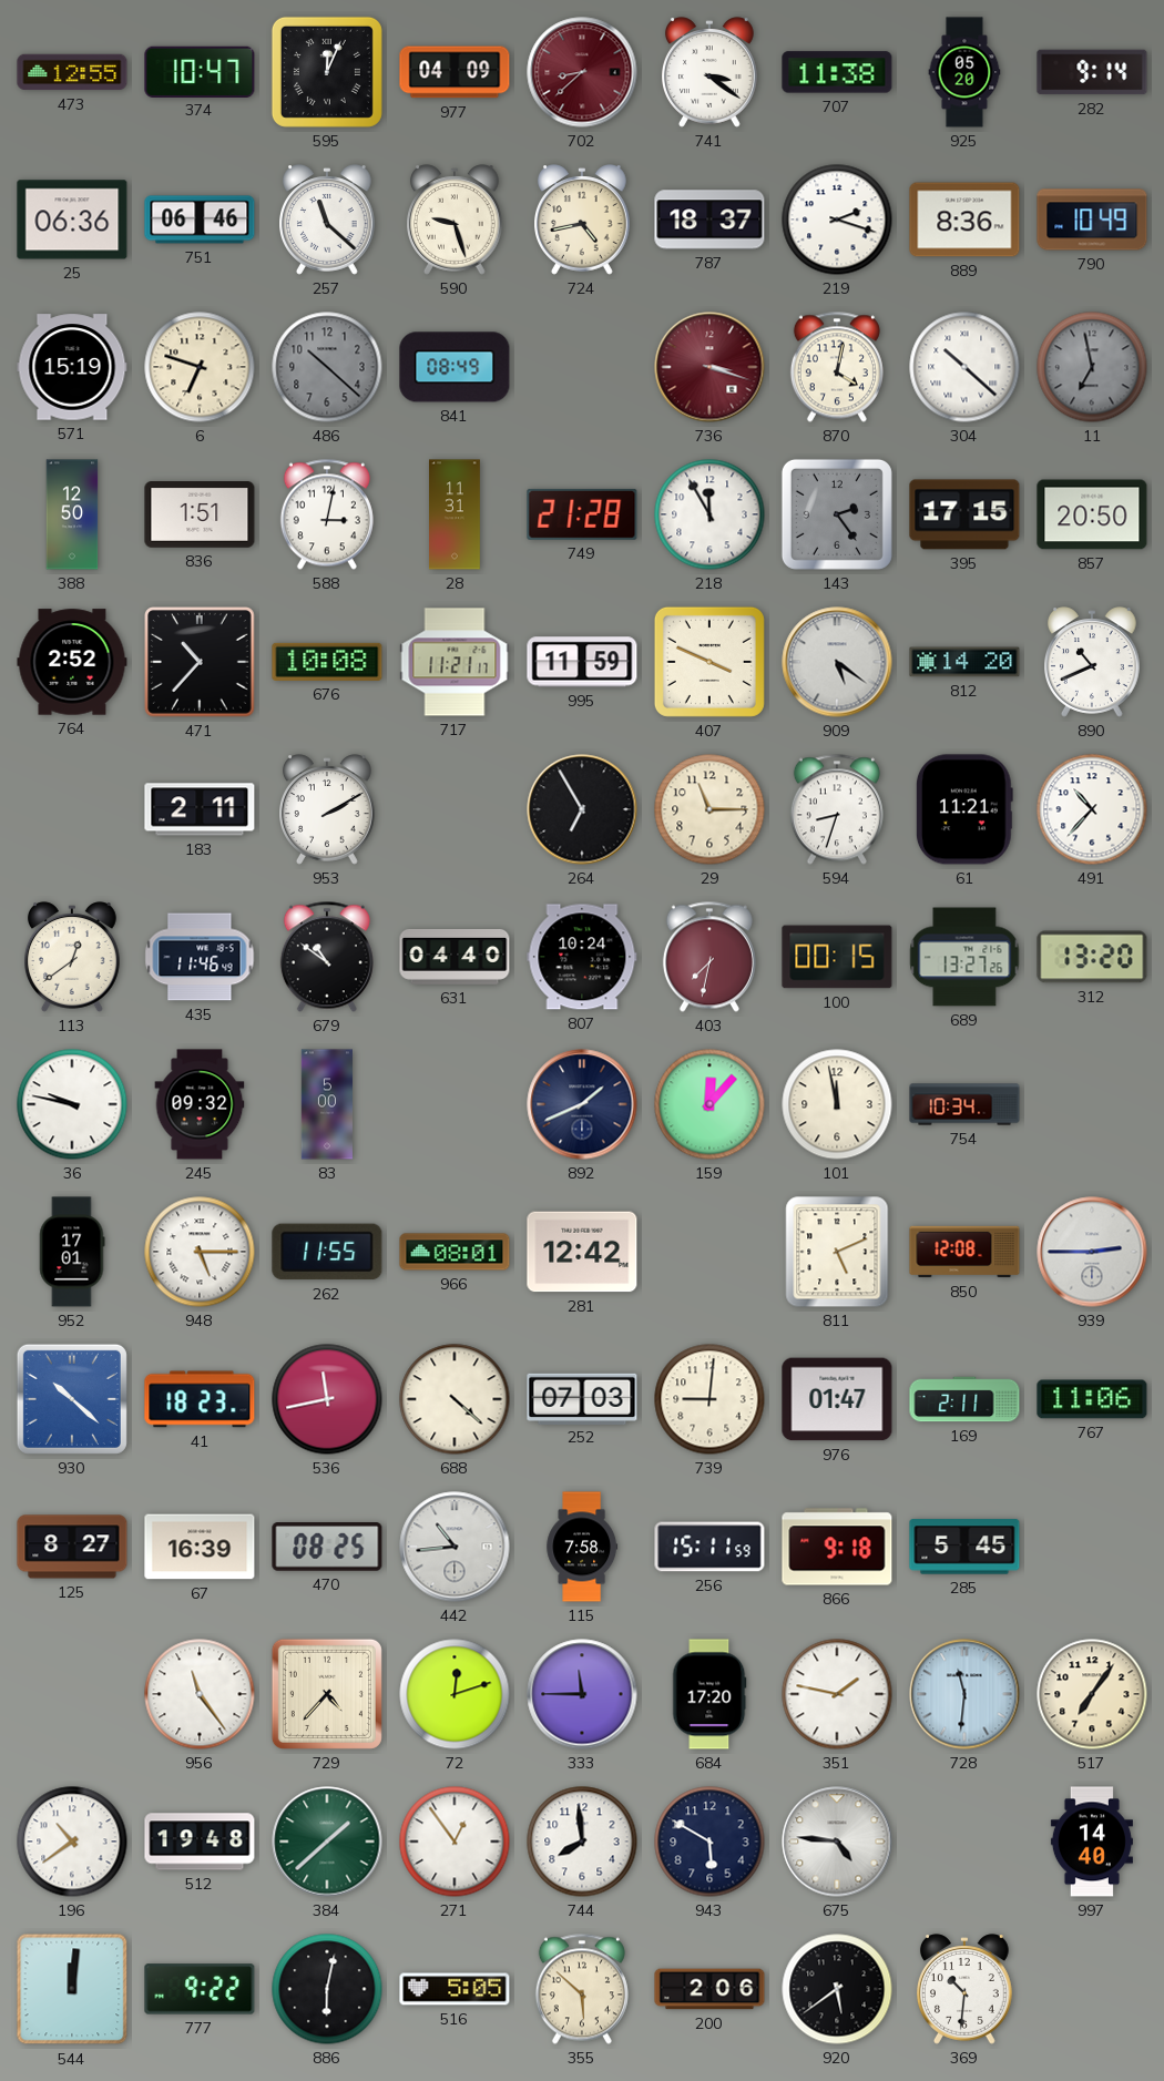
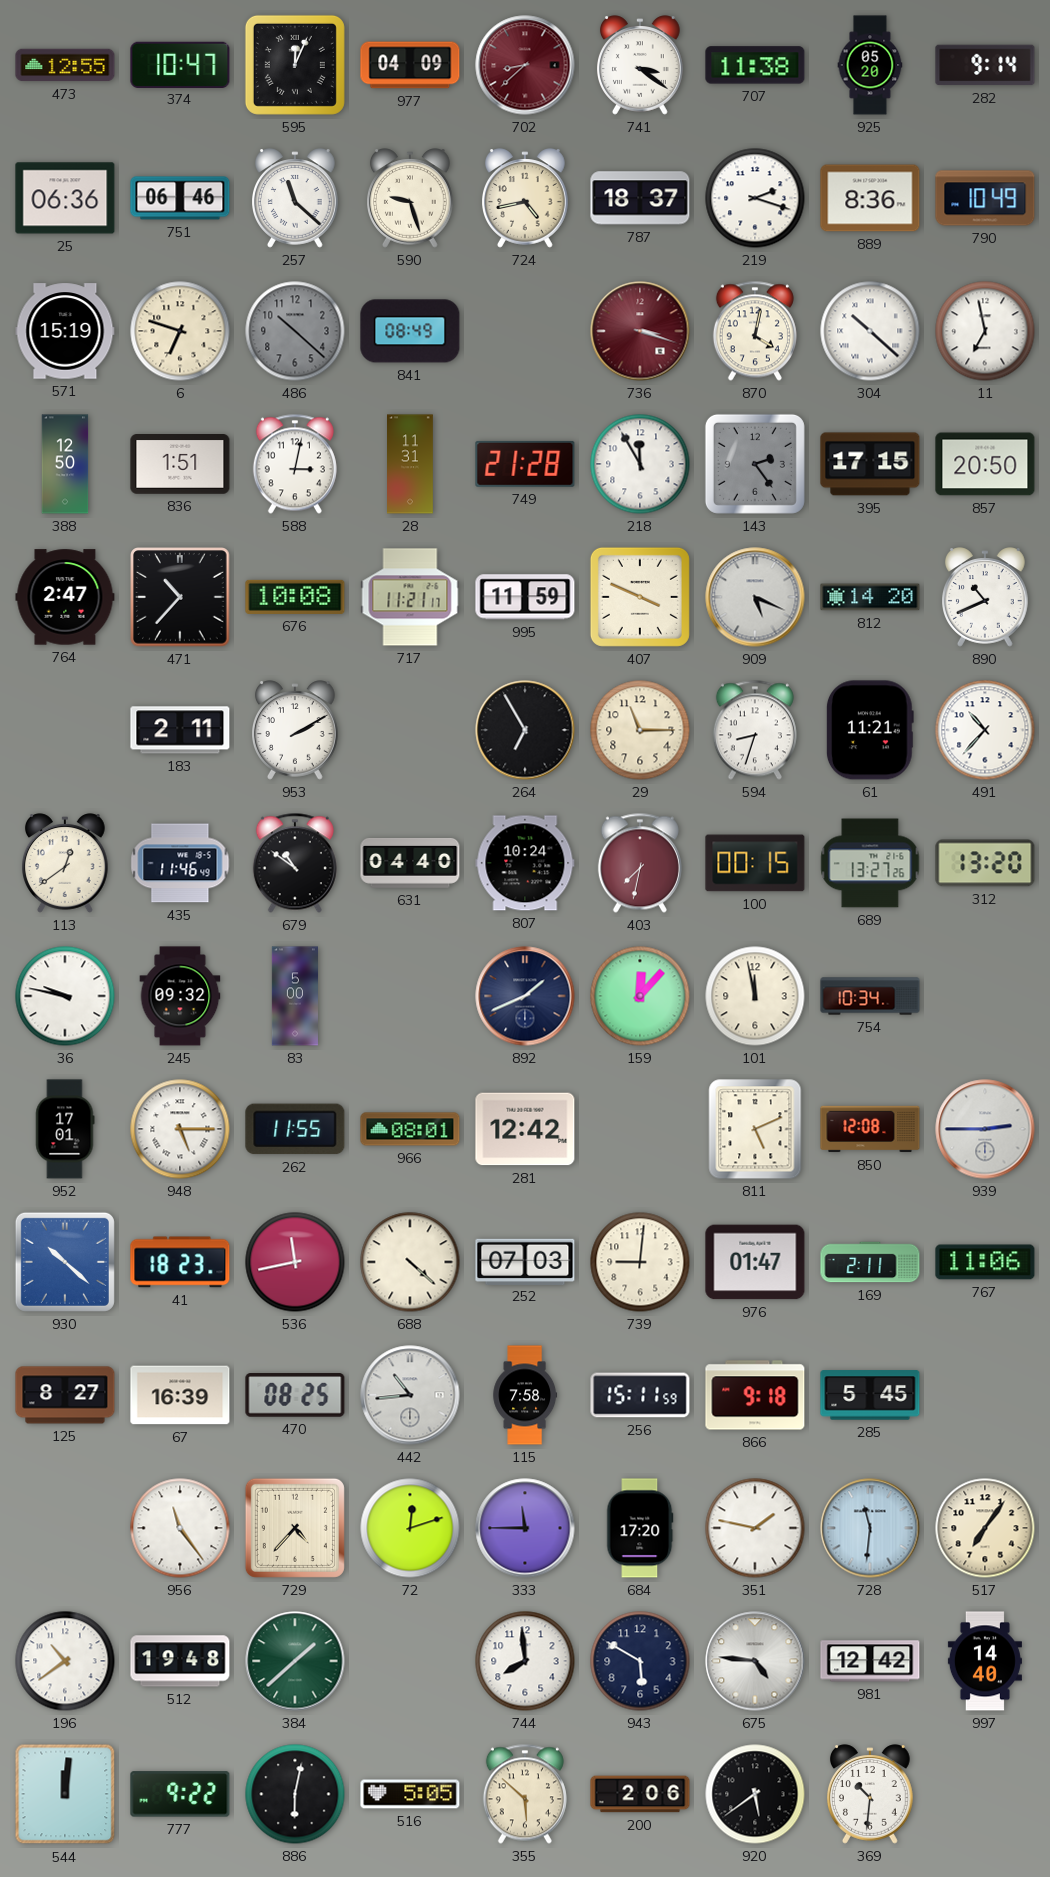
11 dial: grey -> white (985, 331)
764: 2:52 -> 2:47 (65, 597)
909: 5:21 -> 5:19 (755, 597)
271: 12:54 -> none (455, 1842)
981: none -> 12:42 (870, 1661)
